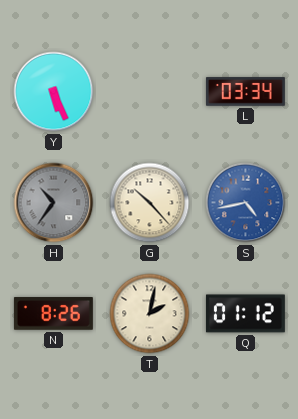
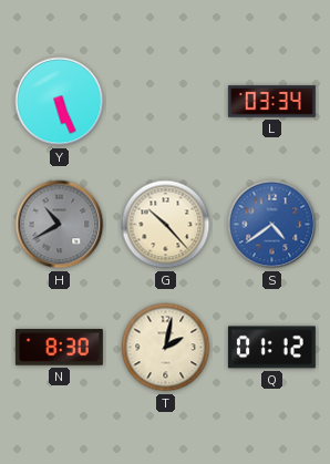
H: 10:36 -> 10:40 (60, 225)
S: 4:43 -> 4:39 (272, 225)
N: 8:26 -> 8:30 (59, 348)
